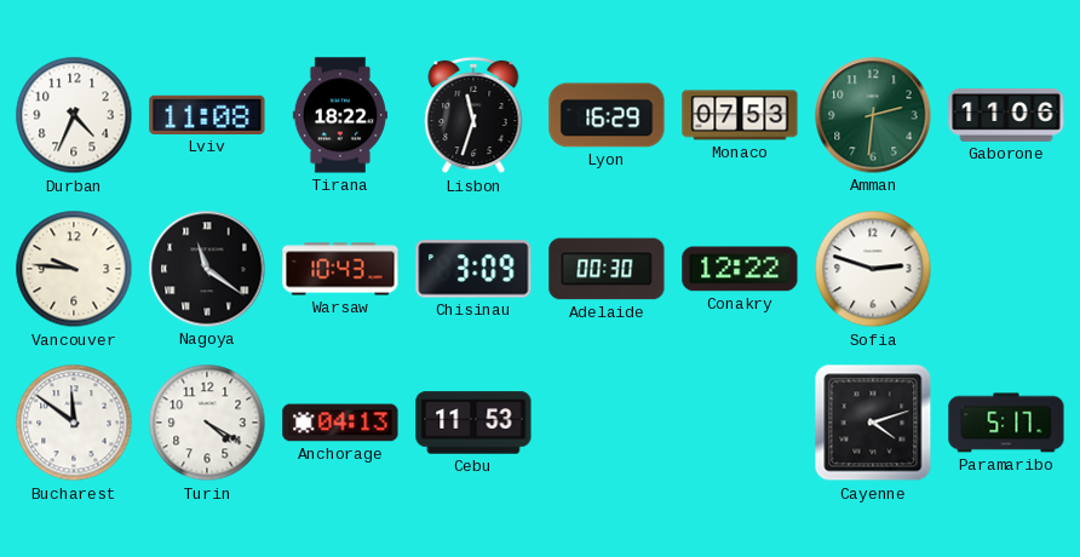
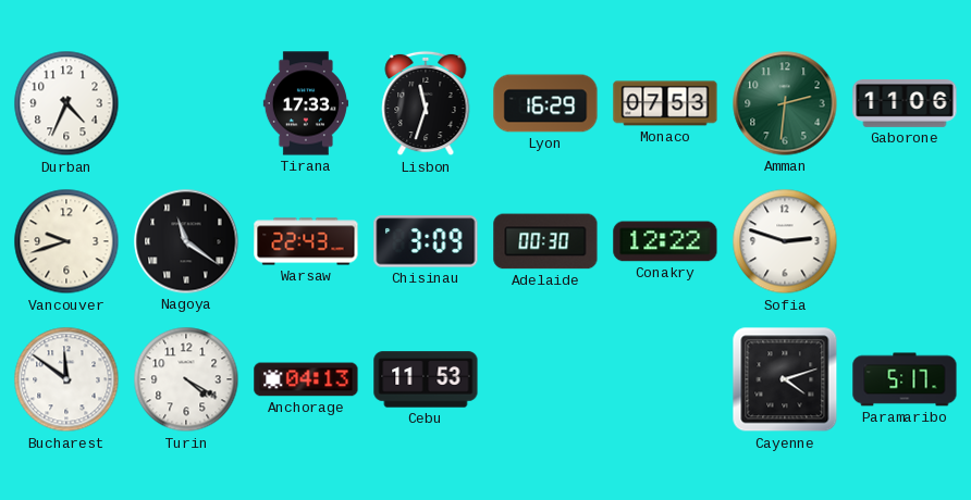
Lviv: 11:08 -> none (207, 115)
Tirana: 18:22 -> 17:33 (306, 103)
Vancouver: 9:46 -> 9:42 (66, 241)
Warsaw: 10:43 -> 22:43 (306, 241)
